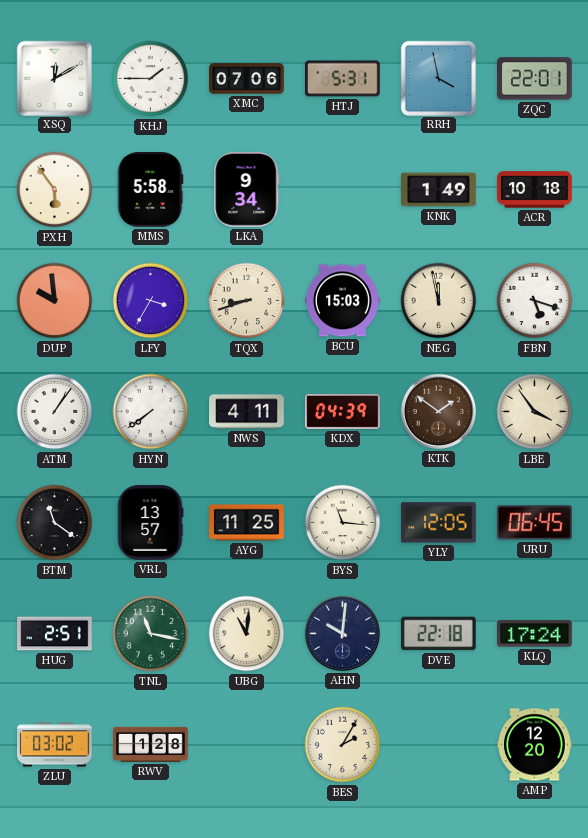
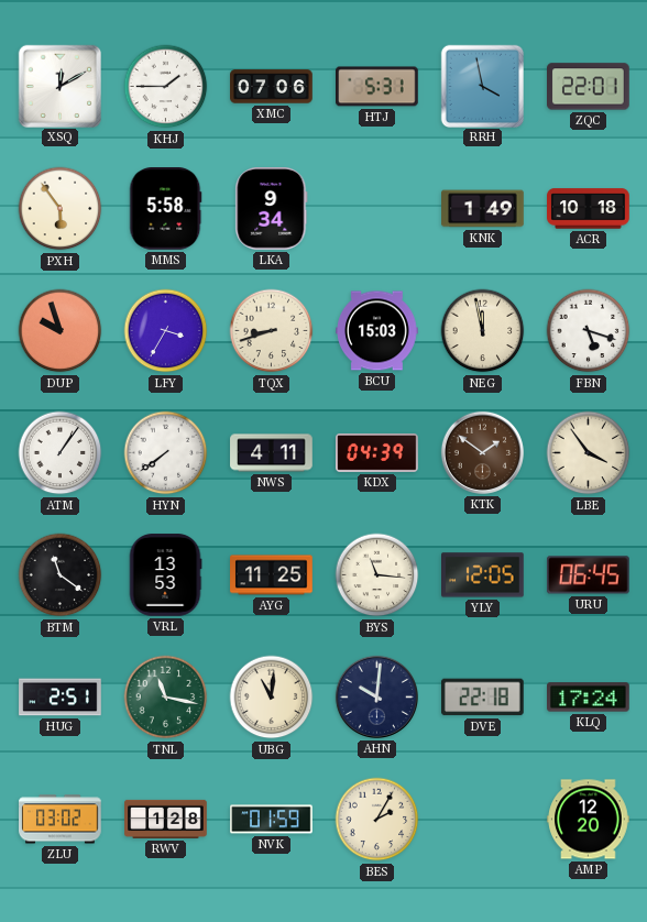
DUP: 9:59 -> 9:57 (61, 331)
VRL: 13:57 -> 13:53 (165, 575)
NVK: none -> 01:59 (272, 820)
